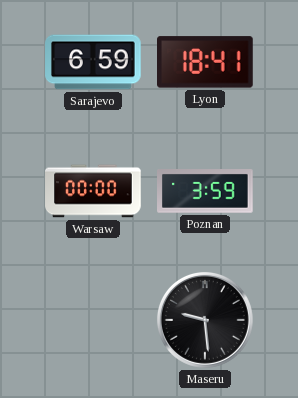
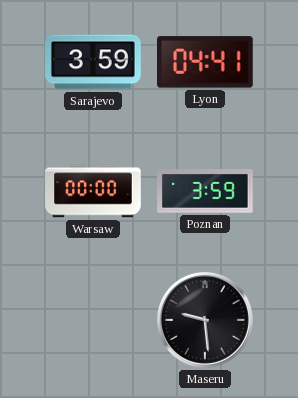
Sarajevo: 6:59 -> 3:59 (93, 62)
Lyon: 18:41 -> 04:41 (206, 62)
